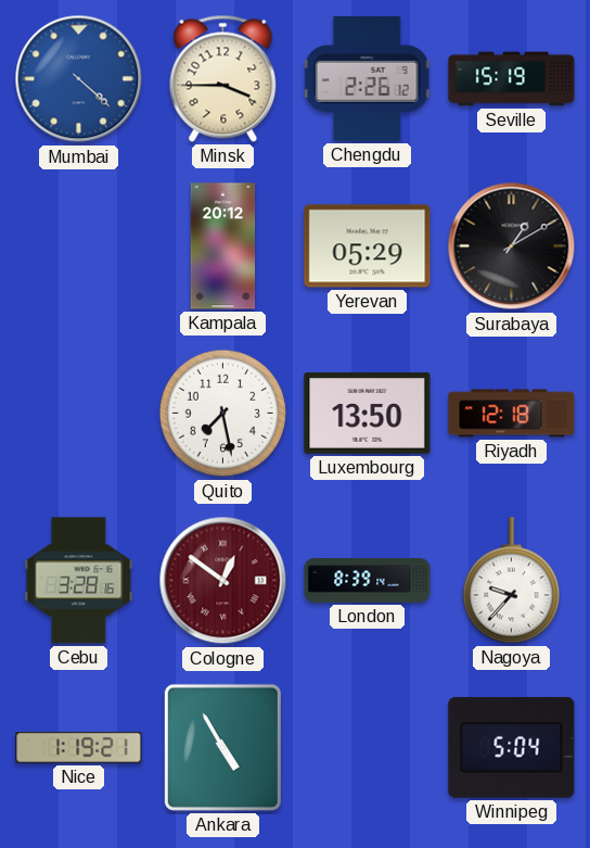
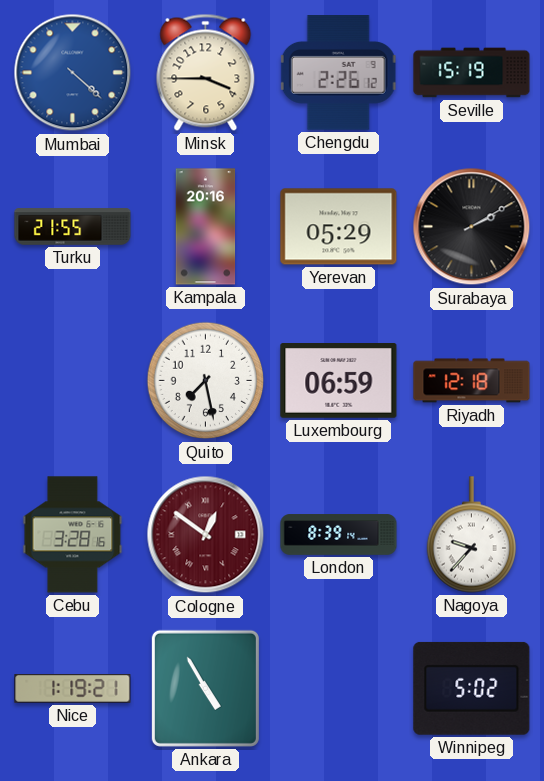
Turku: none -> 21:55 (73, 227)
Kampala: 20:12 -> 20:16 (206, 227)
Surabaya: 1:10 -> 2:10 (472, 227)
Luxembourg: 13:50 -> 06:59 (339, 381)
Winnipeg: 5:04 -> 5:02 (472, 688)
